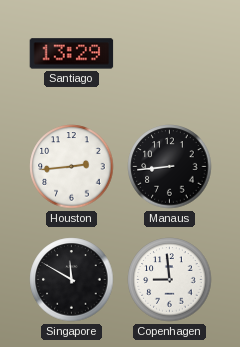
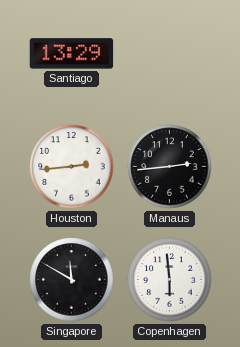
Manaus: 8:44 -> 2:44 (170, 167)
Copenhagen: 8:59 -> 5:59 (170, 280)
